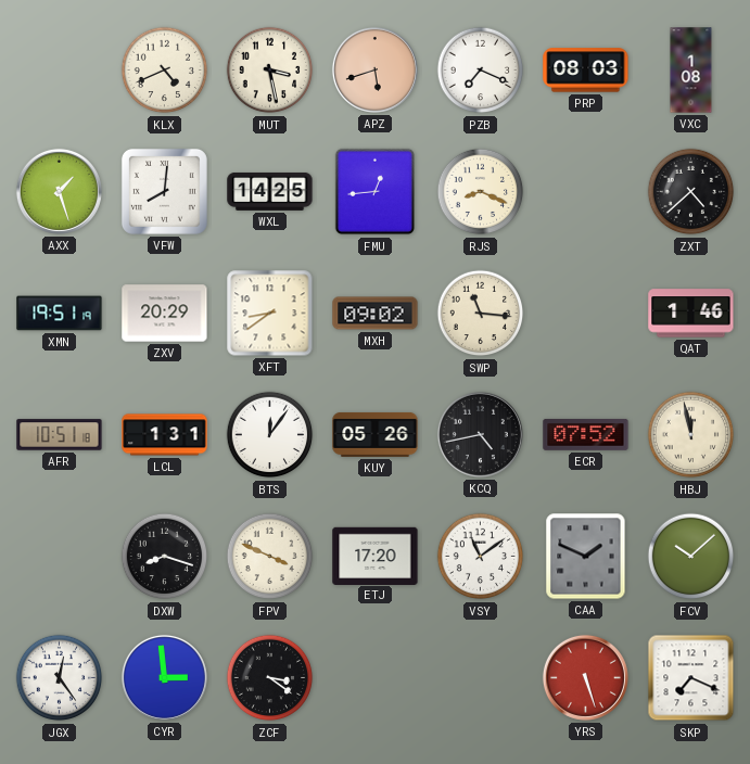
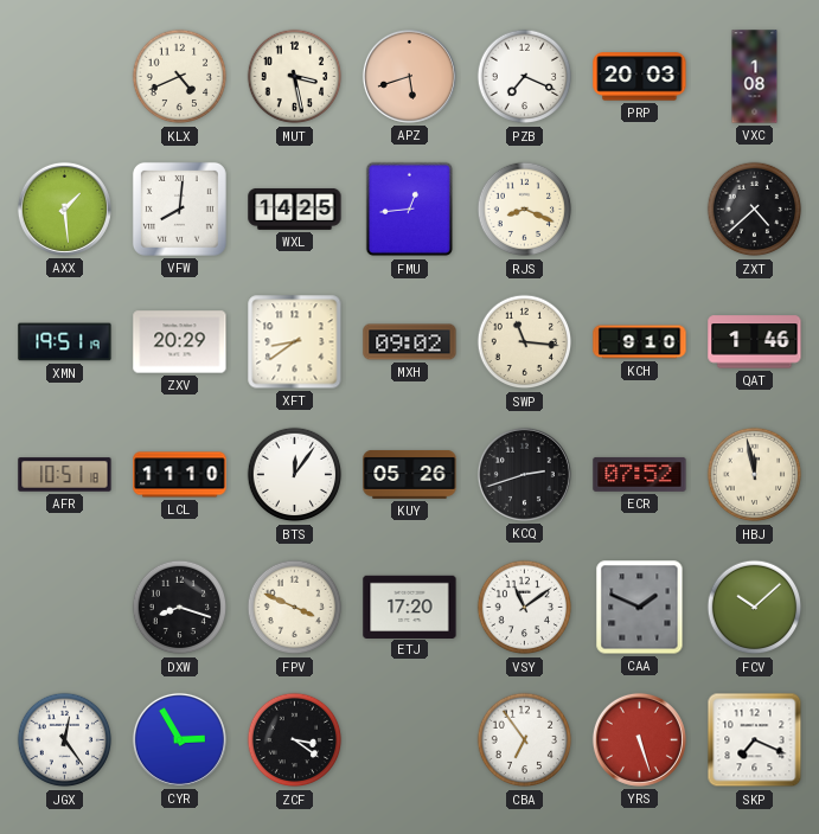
PRP: 08:03 -> 20:03 (640, 77)
AXX: 1:27 -> 1:29 (64, 208)
KCH: none -> 9:10 (640, 342)
LCL: 1:31 -> 11:10 (180, 475)
KCQ: 4:43 -> 2:42 (524, 474)
CYR: 2:59 -> 2:55 (179, 739)
CBA: none -> 6:54 (525, 740)
